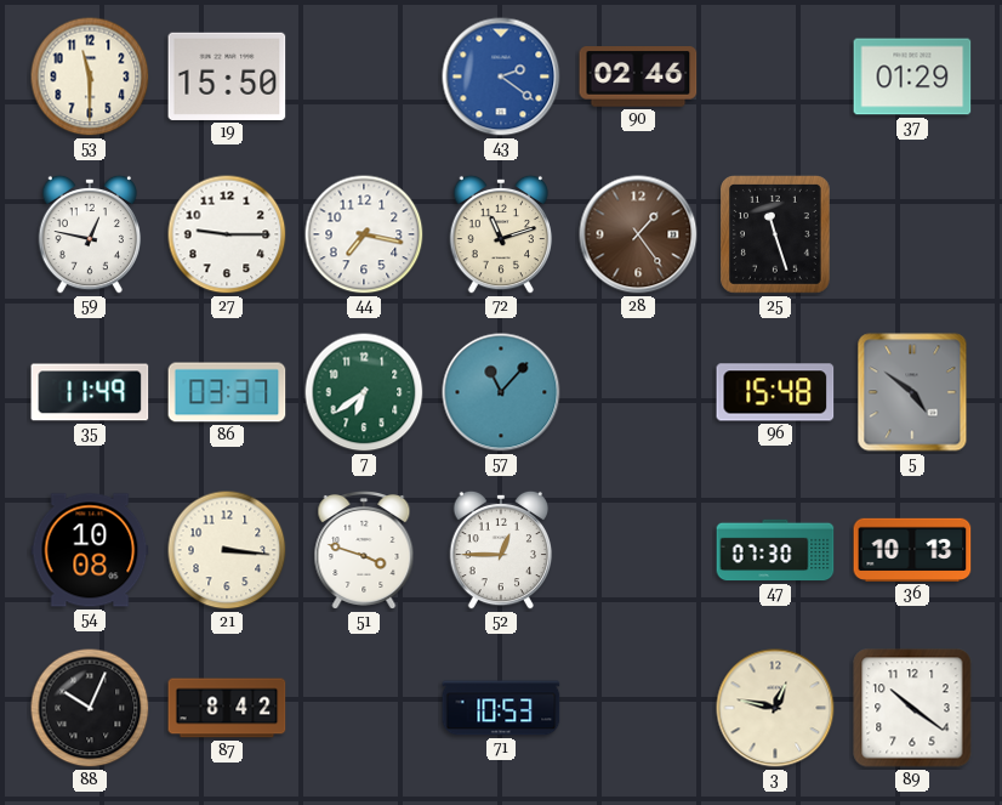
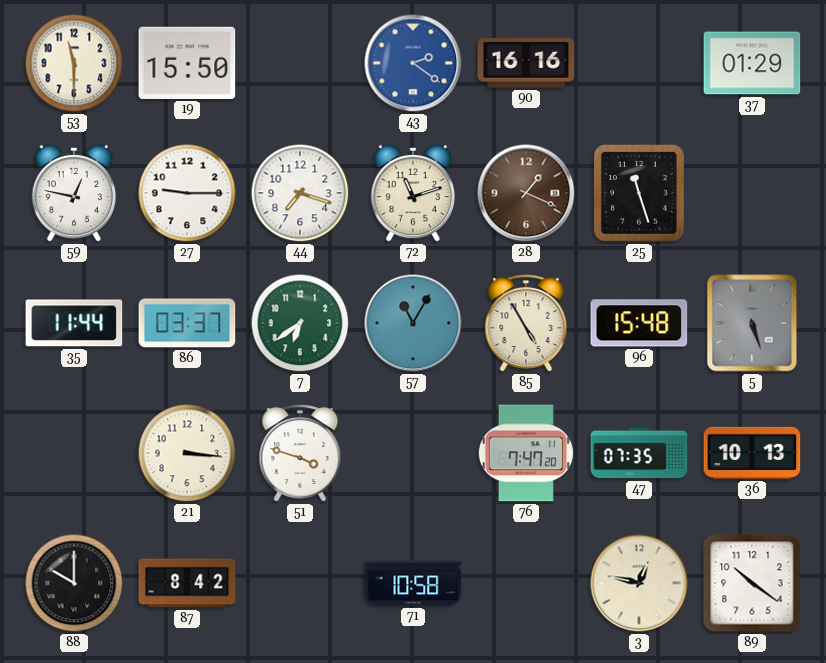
90: 02:46 -> 16:16 (526, 63)
44: 7:17 -> 7:18 (300, 193)
28: 1:24 -> 1:19 (526, 193)
35: 11:49 -> 11:44 (74, 323)
57: 11:07 -> 11:05 (413, 323)
85: none -> 4:55 (526, 324)
5: 4:51 -> 5:27 (752, 323)
54: 10:08 -> none (90, 550)
52: 12:45 -> none (501, 550)
76: none -> 7:47 (526, 453)
47: 07:30 -> 07:35 (639, 453)
88: 10:04 -> 10:00 (74, 583)
71: 10:53 -> 10:58 (413, 583)
